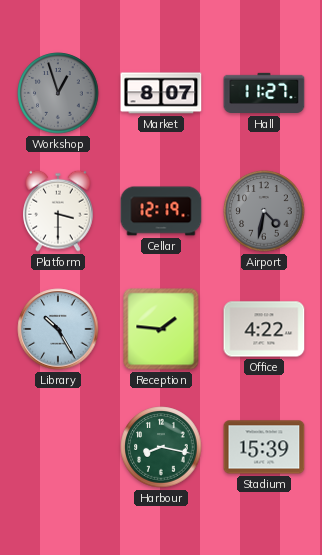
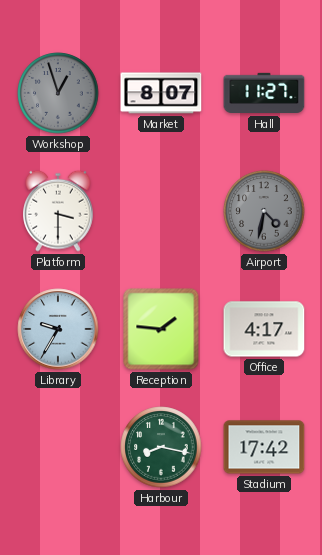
Cellar: 12:19 -> none (161, 211)
Library: 10:25 -> 9:35 (58, 329)
Office: 4:22 -> 4:17 (264, 329)
Stadium: 15:39 -> 17:42 (264, 447)
